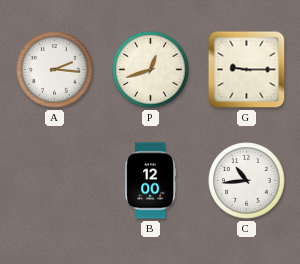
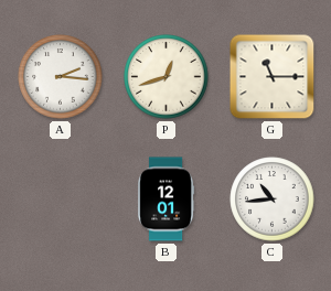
G: 9:15 -> 11:15 (273, 77)
B: 12:00 -> 12:01 (167, 200)
